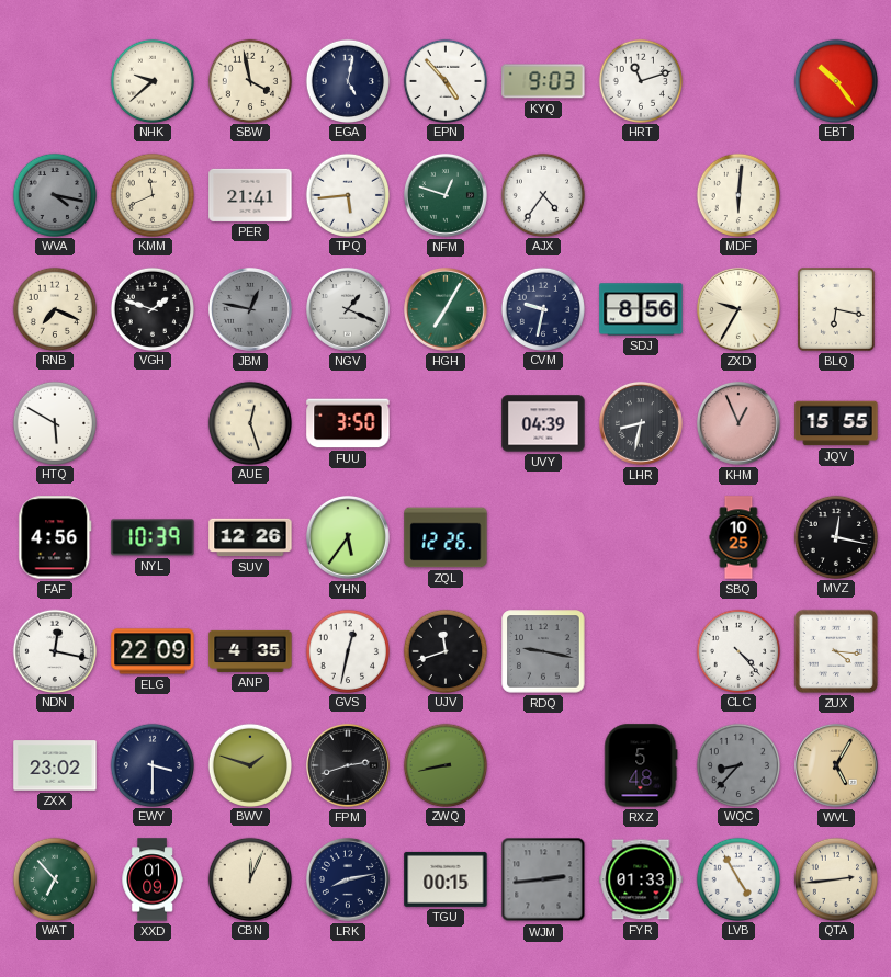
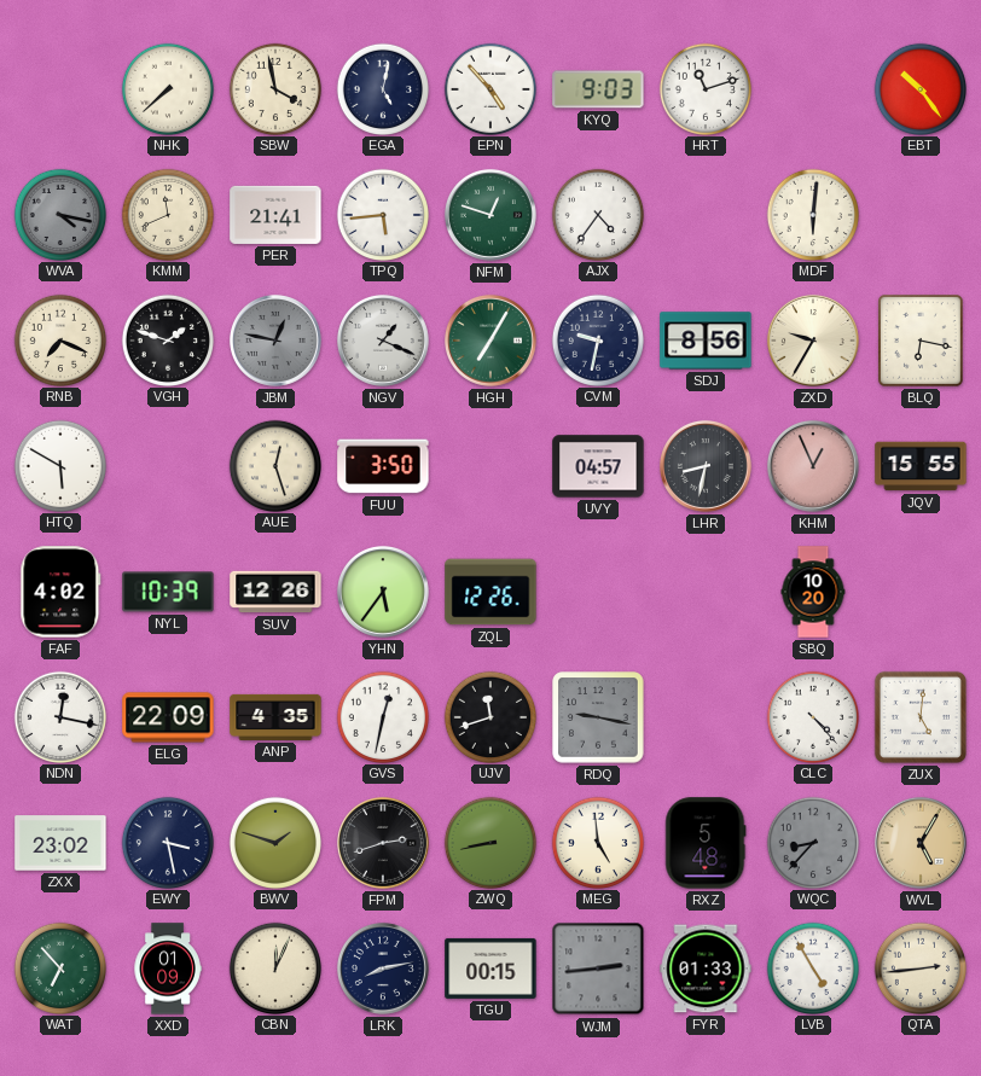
NHK: 9:38 -> 7:38 (167, 88)
UVY: 04:39 -> 04:57 (598, 466)
FAF: 4:56 -> 4:02 (60, 592)
SBQ: 10:25 -> 10:20 (813, 592)
MVZ: 12:17 -> none (835, 536)
ZUX: 4:16 -> 5:01 (921, 717)
EWY: 3:30 -> 3:28 (167, 842)
MEG: none -> 4:59 (597, 842)
